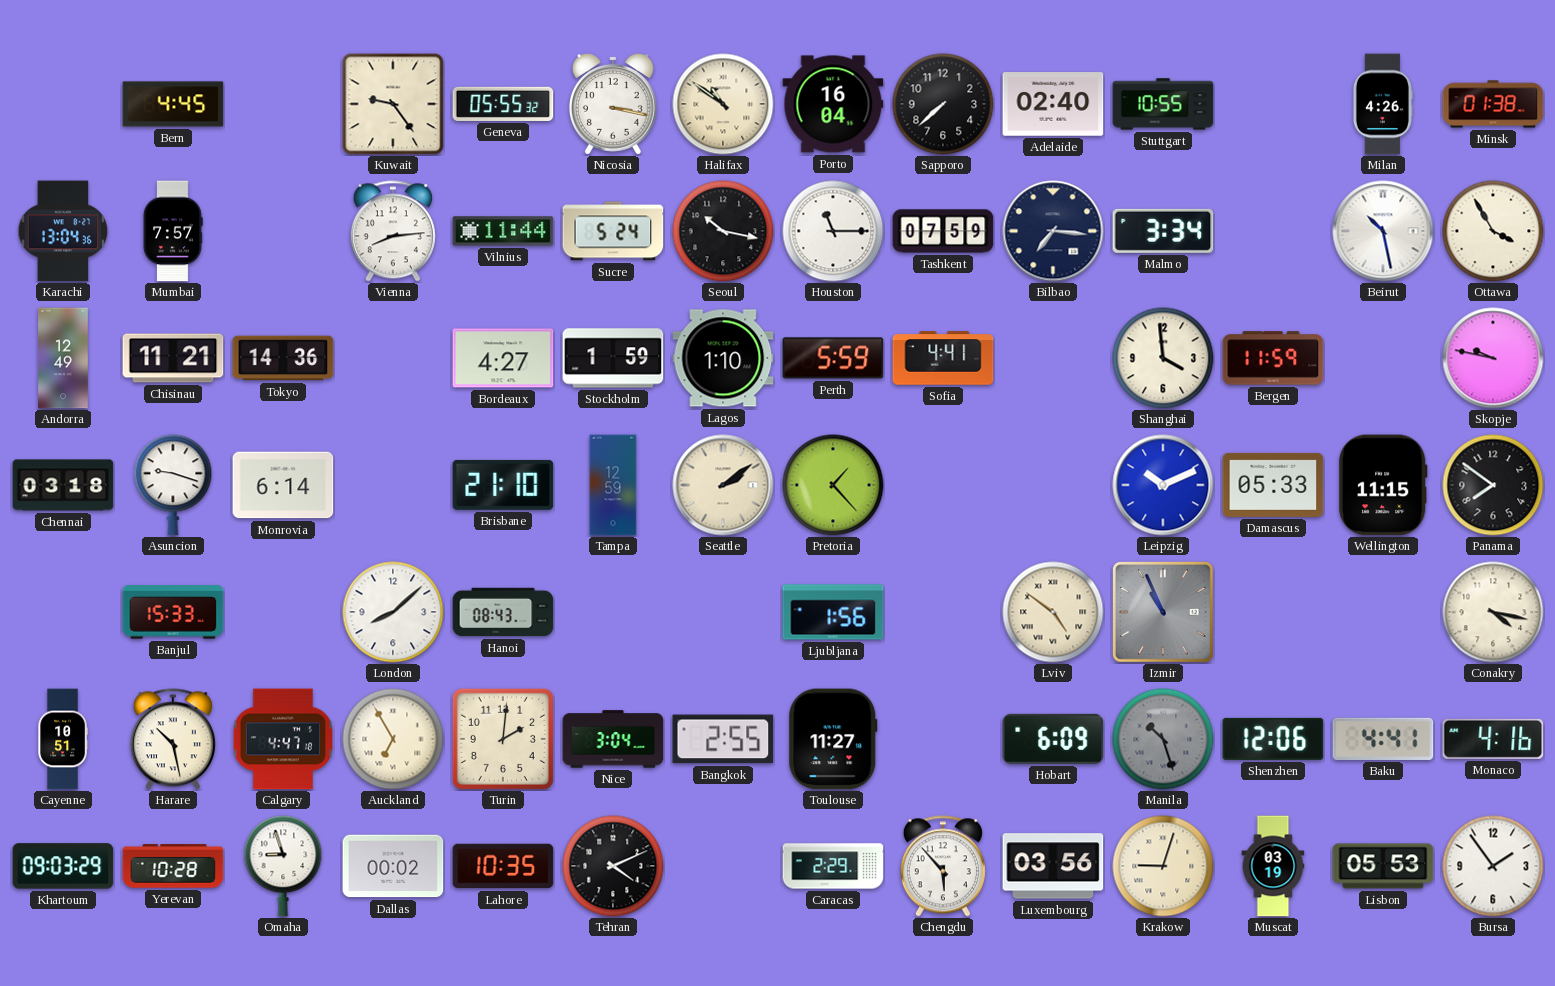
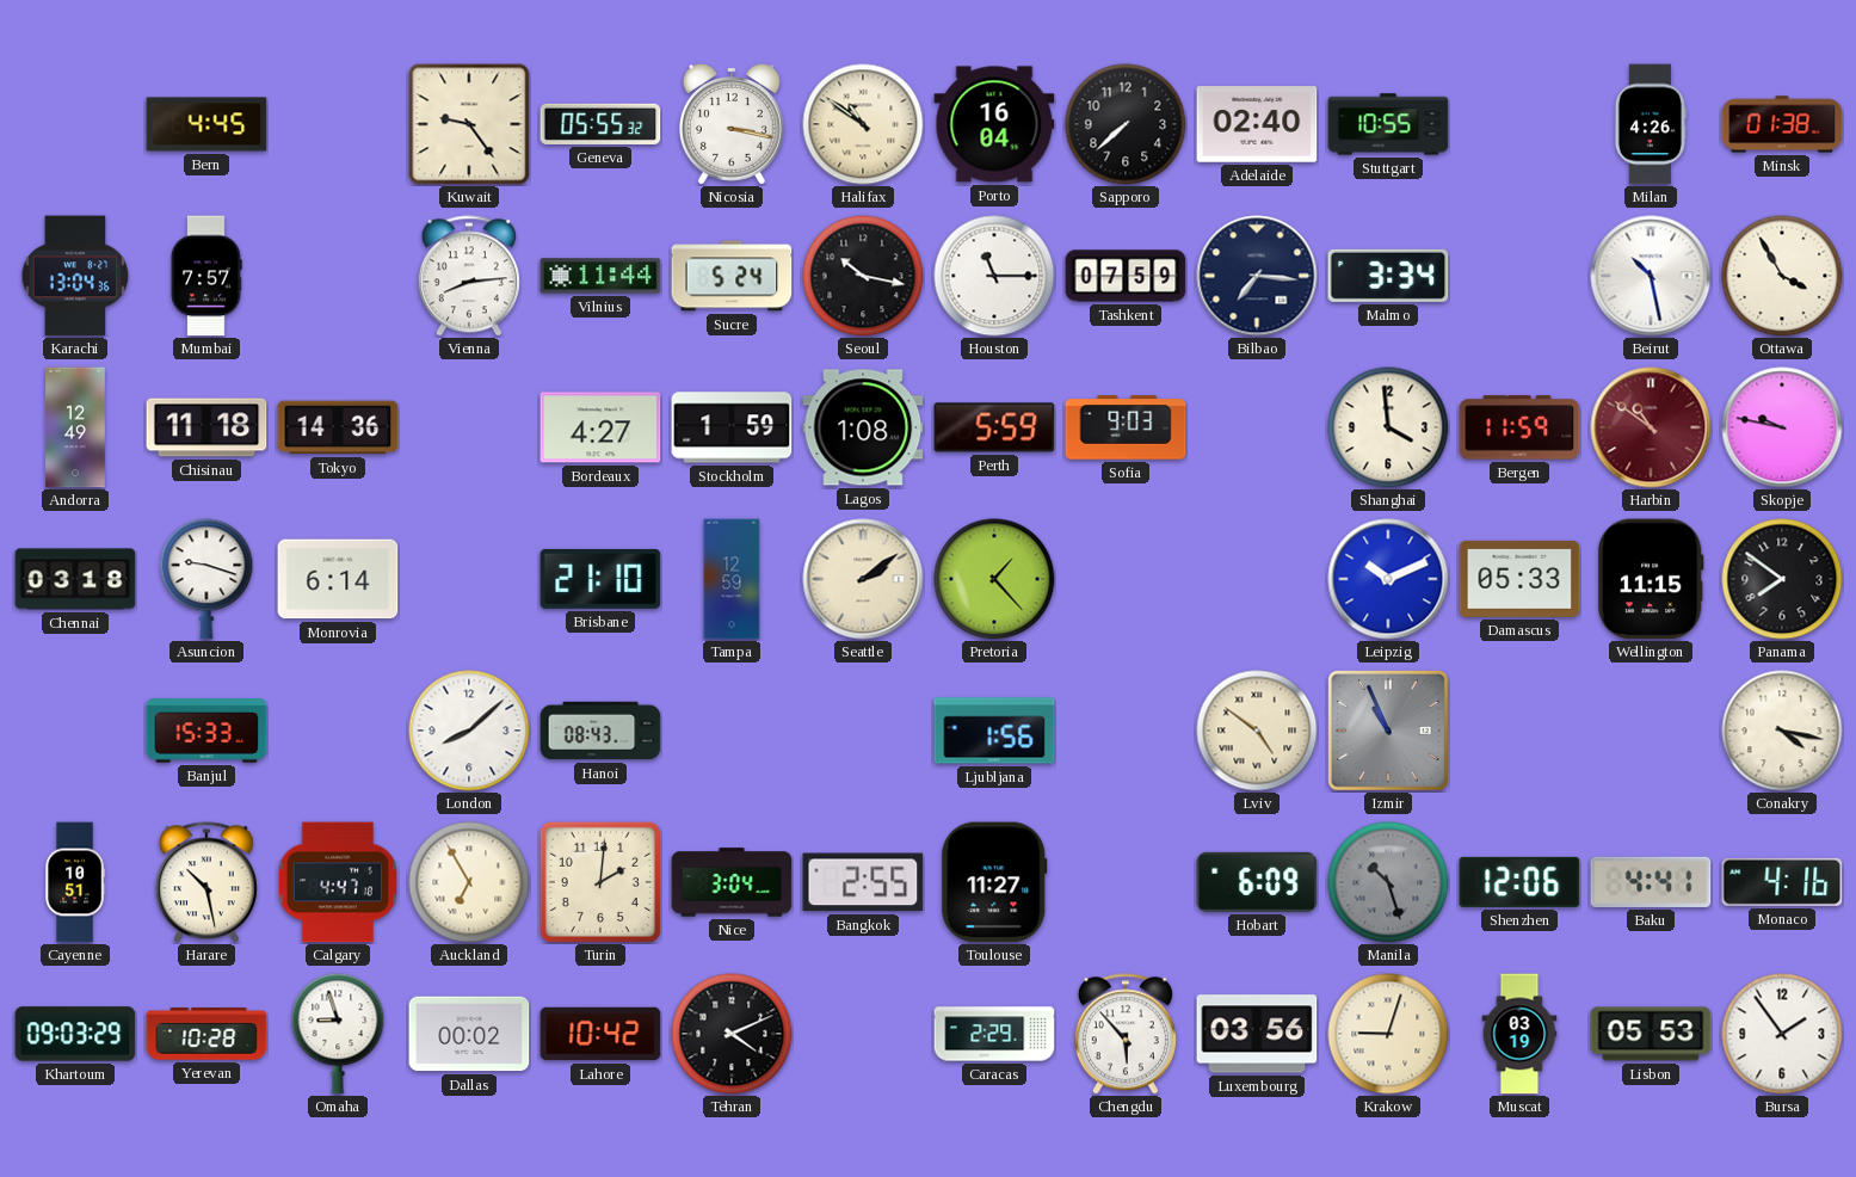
Chisinau: 11:21 -> 11:18 (206, 427)
Lagos: 1:10 -> 1:08 (863, 427)
Sofia: 4:41 -> 9:03 (1126, 427)
Harbin: none -> 10:51 (1651, 427)
Lahore: 10:35 -> 10:42 (600, 1034)
